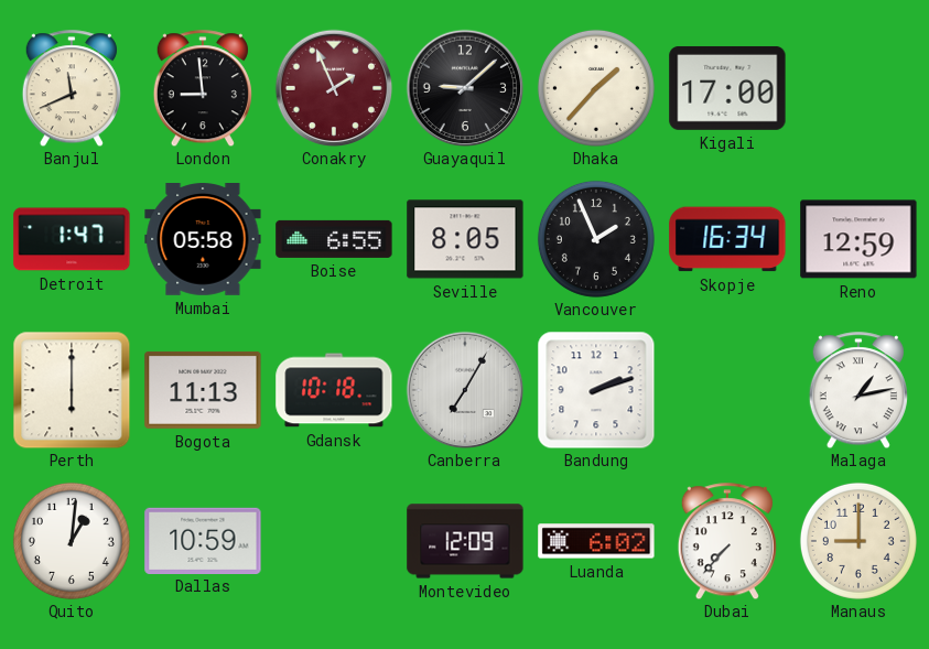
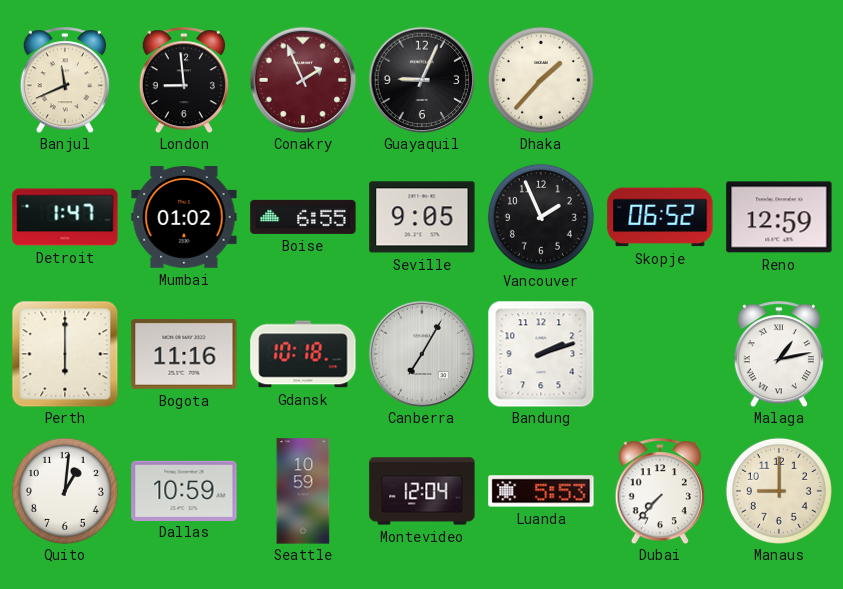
Guayaquil: 9:08 -> 9:04 (422, 80)
Kigali: 17:00 -> none (727, 88)
Mumbai: 05:58 -> 01:02 (184, 218)
Seville: 8:05 -> 9:05 (422, 217)
Skopje: 16:34 -> 06:52 (660, 217)
Bogota: 11:13 -> 11:16 (184, 354)
Seattle: none -> 10:59 (303, 491)
Montevideo: 12:09 -> 12:04 (422, 491)
Luanda: 6:02 -> 5:53 (541, 491)
